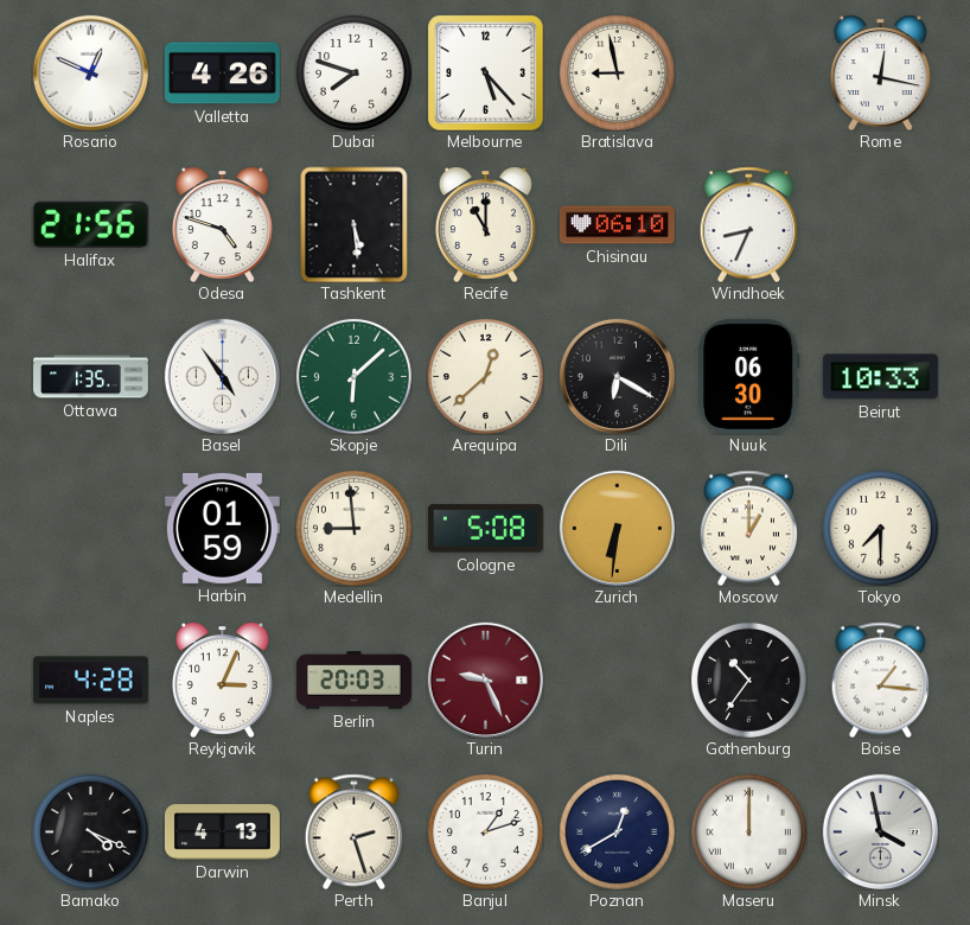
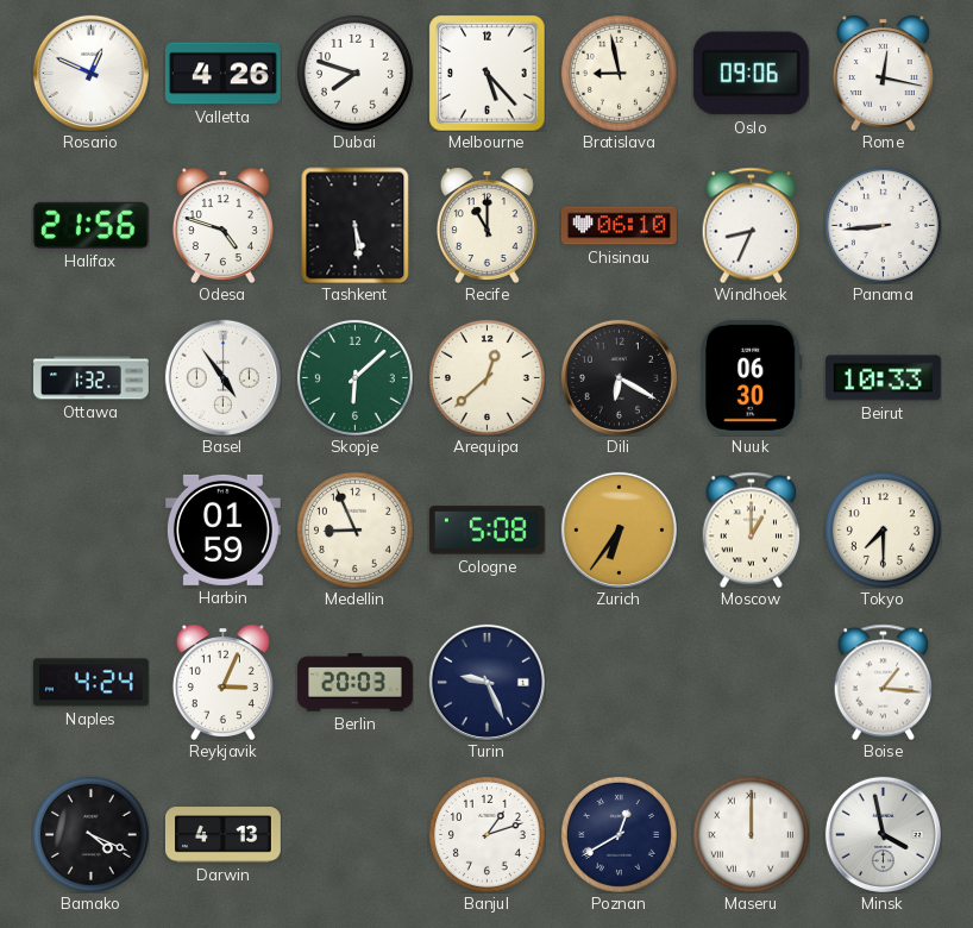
Oslo: none -> 09:06 (751, 74)
Panama: none -> 8:44 (883, 225)
Ottawa: 1:35 -> 1:32 (92, 378)
Medellin: 8:59 -> 8:56 (354, 529)
Zurich: 6:31 -> 6:36 (619, 529)
Naples: 4:28 -> 4:24 (90, 683)
Turin dial: burgundy -> navy (486, 682)
Gothenburg: 10:36 -> none (748, 680)
Perth: 2:27 -> none (353, 831)
